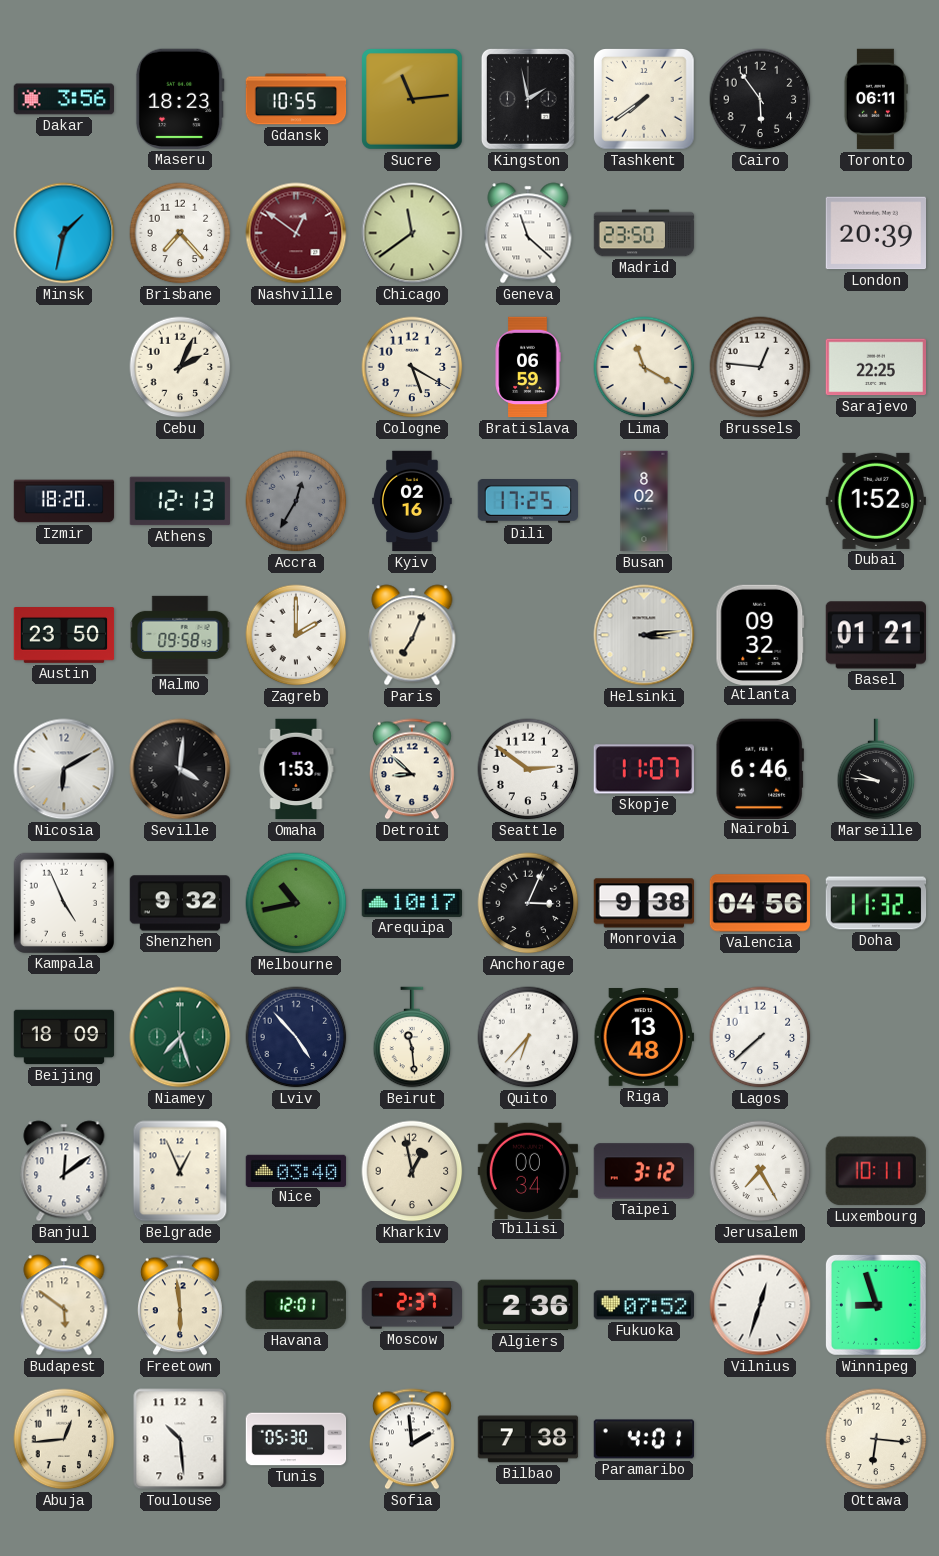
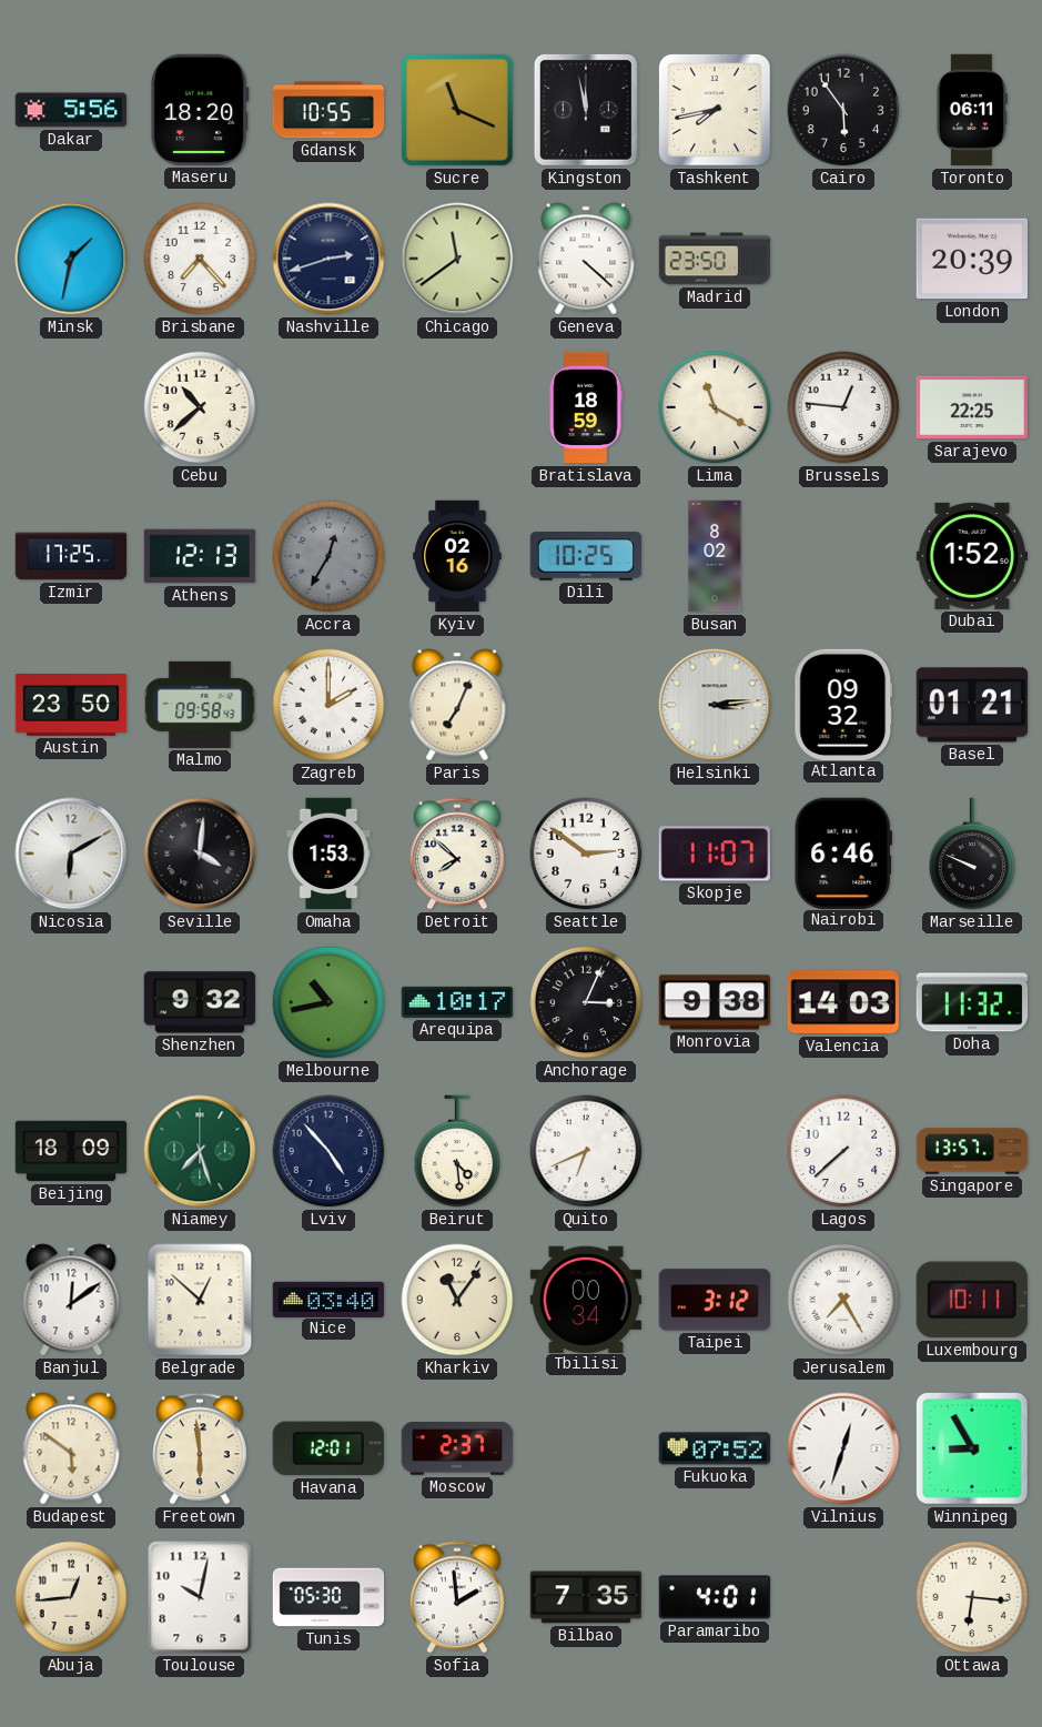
Dakar: 3:56 -> 5:56 (70, 110)
Maseru: 18:23 -> 18:20 (200, 110)
Sucre: 11:14 -> 11:19 (458, 111)
Kingston: 1:58 -> 11:58 (586, 110)
Tashkent: 7:39 -> 7:43 (715, 110)
Nashville: 12:51 -> 2:42 (328, 259)
Nashville dial: burgundy -> navy (328, 259)
Geneva: 11:22 -> 4:22 (586, 259)
Cebu: 2:04 -> 10:38 (200, 407)
Cologne: 5:20 -> none (412, 367)
Bratislava: 06:59 -> 18:59 (586, 407)
Izmir: 18:20 -> 17:25 (71, 556)
Dili: 17:25 -> 10:25 (586, 557)
Detroit: 8:52 -> 7:52 (457, 854)
Marseille: 9:46 -> 9:49 (972, 854)
Kampala: 4:56 -> none (63, 902)
Valencia: 04:56 -> 14:03 (843, 1002)
Beirut: 11:29 -> 4:29 (457, 1151)
Quito: 6:37 -> 6:41 (586, 1151)
Riga: 13:48 -> none (644, 1038)
Singapore: none -> 13:57 (972, 1151)
Belgrade: 12:56 -> 12:52 (200, 1300)
Kharkiv: 12:58 -> 11:06 (457, 1300)
Algiers: 2:36 -> none (527, 1305)
Winnipeg: 8:57 -> 8:55 (972, 1448)
Toulouse: 10:29 -> 10:02 (200, 1597)
Bilbao: 7:38 -> 7:35 (586, 1597)
